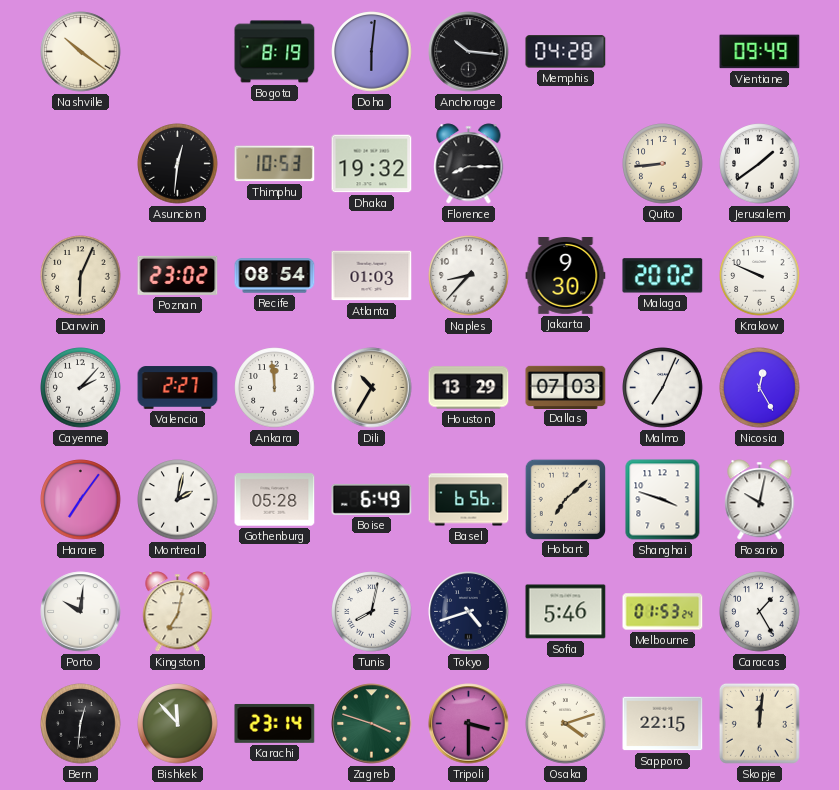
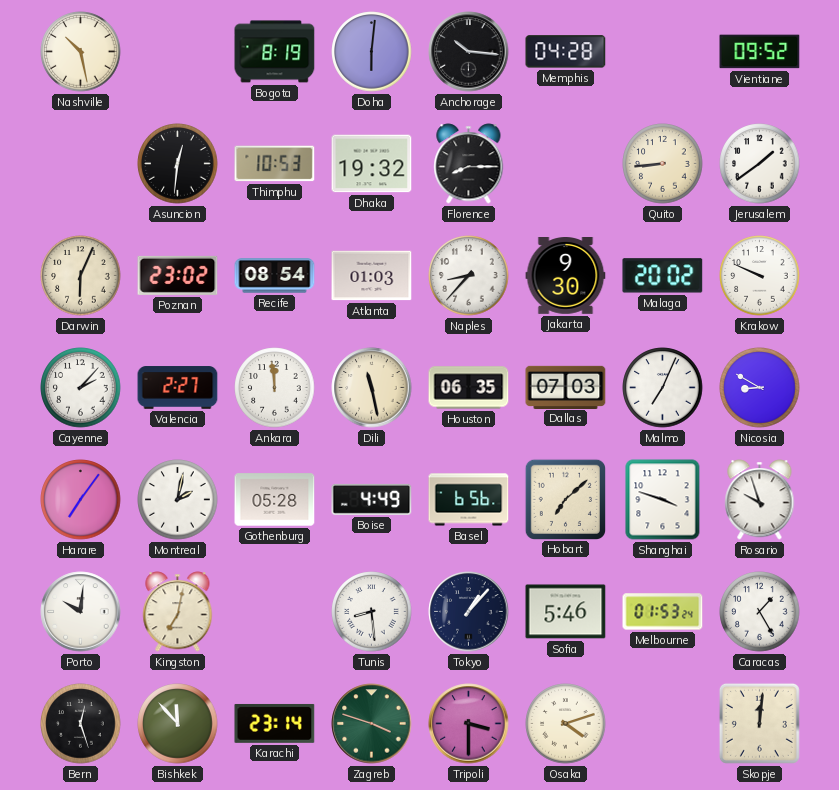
Nashville: 10:21 -> 10:28 (81, 52)
Vientiane: 09:49 -> 09:52 (760, 52)
Dili: 10:35 -> 11:28 (372, 388)
Houston: 13:29 -> 06:35 (469, 388)
Nicosia: 12:25 -> 8:50 (760, 388)
Boise: 6:49 -> 4:49 (372, 499)
Rosario: 10:02 -> 9:57 (760, 500)
Tunis: 8:02 -> 8:29 (372, 612)
Tokyo: 4:42 -> 1:07 (469, 612)
Bern: 12:31 -> 12:27 (81, 724)
Sapporo: 22:15 -> none (663, 724)
